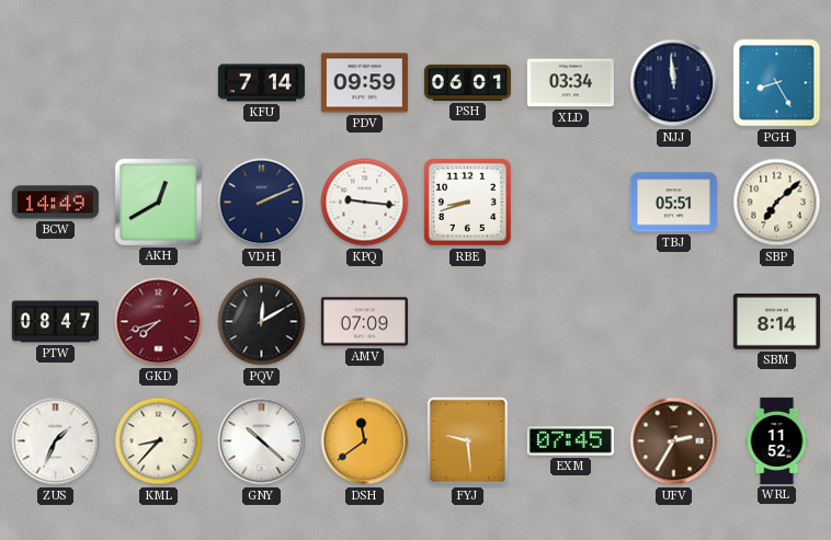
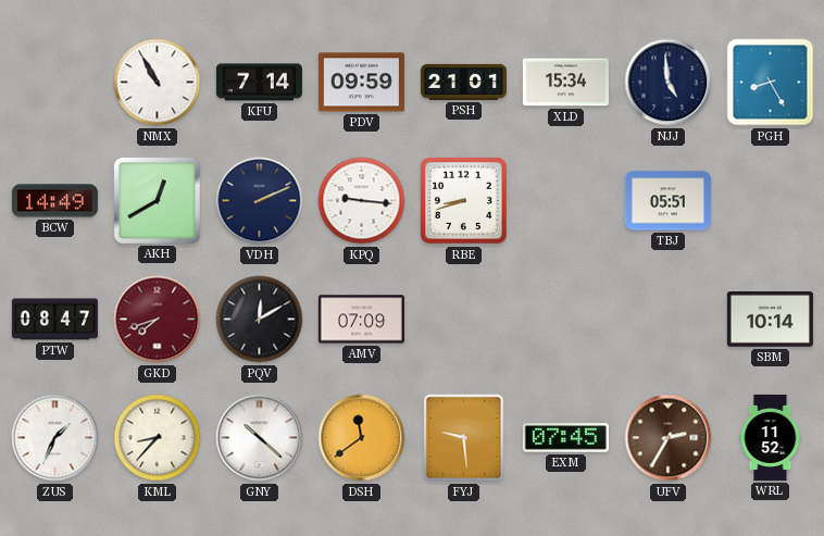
NMX: none -> 10:55 (158, 83)
PSH: 06:01 -> 21:01 (463, 82)
XLD: 03:34 -> 15:34 (565, 83)
NJJ: 11:59 -> 4:59 (669, 83)
SBP: 7:08 -> none (777, 203)
SBM: 8:14 -> 10:14 (770, 320)
